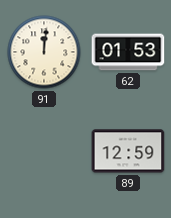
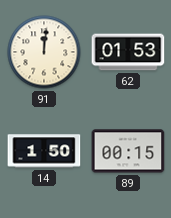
14: none -> 1:50 (44, 151)
89: 12:59 -> 00:15 (128, 151)
